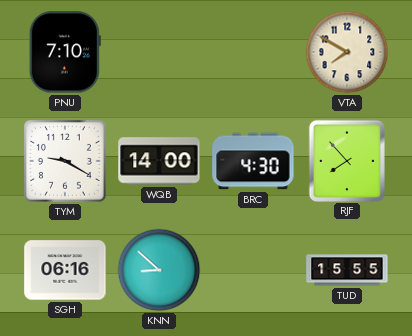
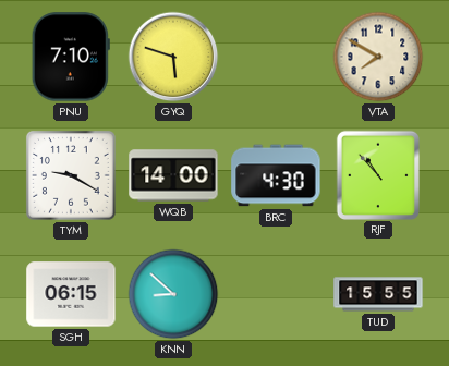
GYQ: none -> 5:48 (173, 57)
RJF: 7:53 -> 10:53 (377, 174)
SGH: 06:16 -> 06:15 (71, 294)
